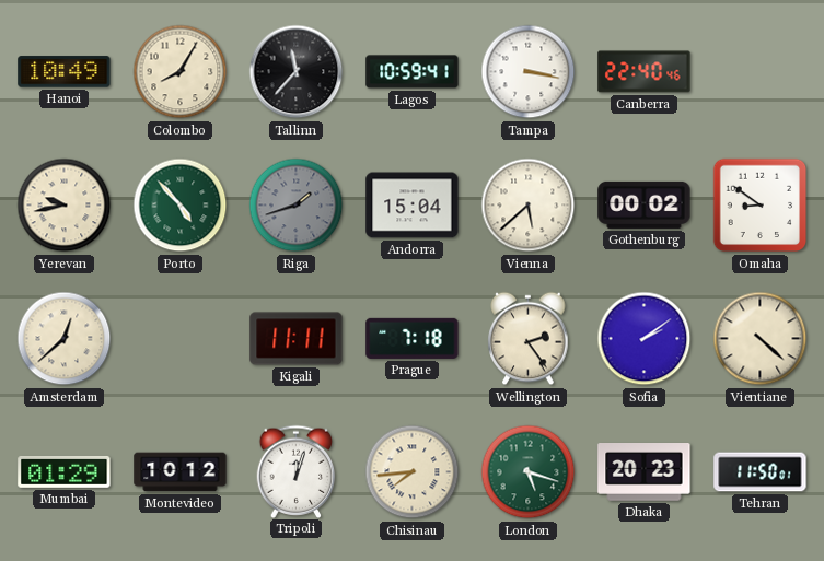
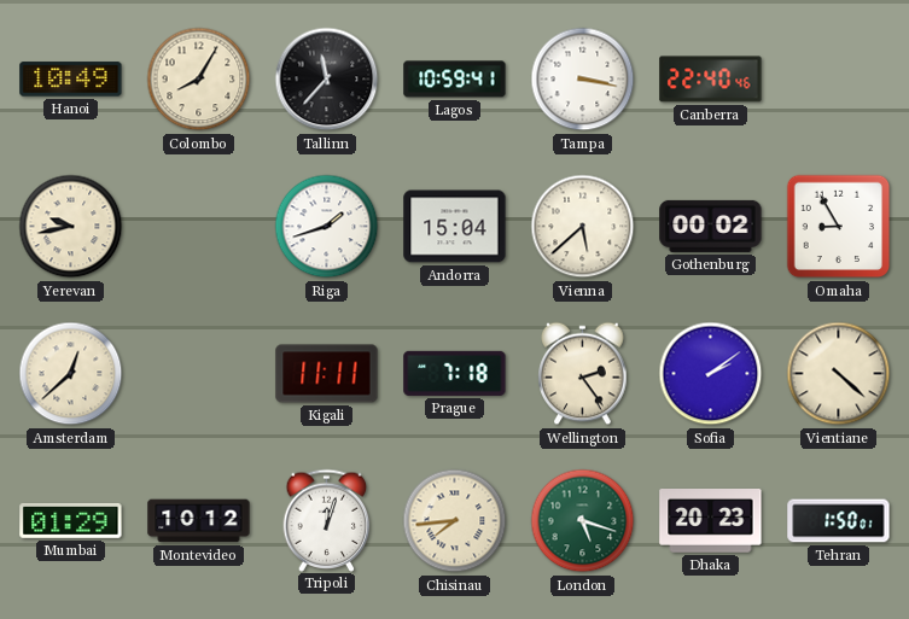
Porto: 4:53 -> none (181, 206)
Riga dial: grey -> white (327, 227)
Omaha: 8:51 -> 8:55 (839, 227)
Tehran: 11:50 -> 1:50 (839, 521)
